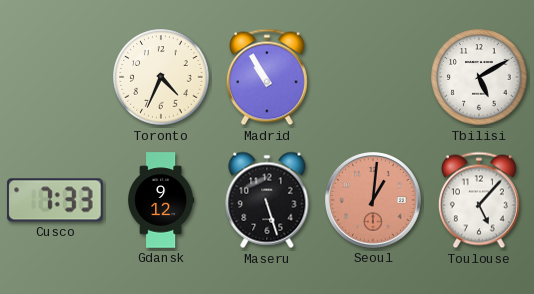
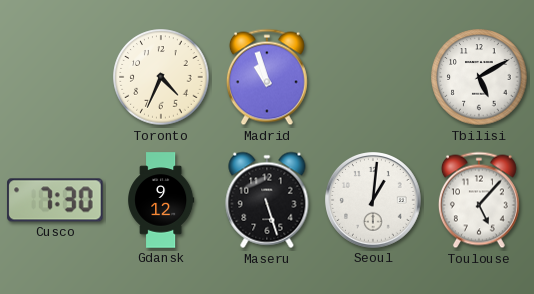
Madrid: 10:55 -> 10:57 (267, 77)
Cusco: 7:33 -> 7:30 (55, 200)
Seoul dial: salmon -> white (373, 200)
